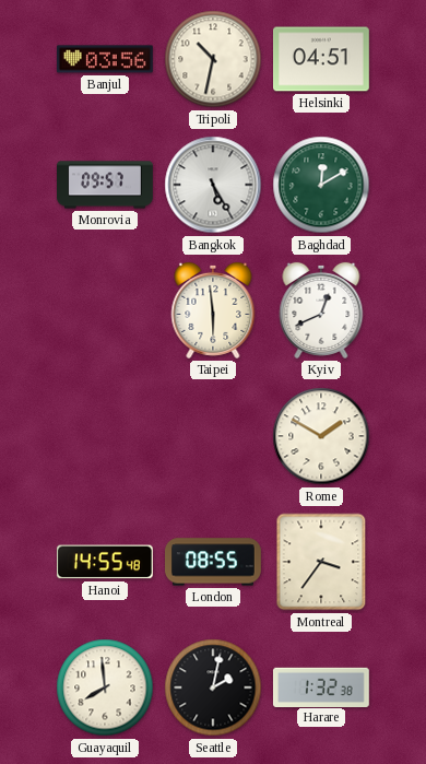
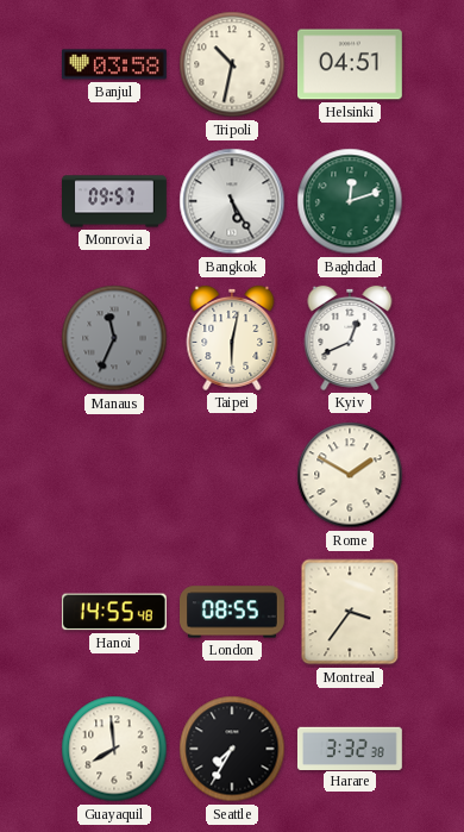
Banjul: 03:56 -> 03:58 (114, 64)
Baghdad: 12:10 -> 12:12 (350, 201)
Manaus: none -> 11:34 (114, 338)
Taipei: 5:59 -> 6:02 (232, 338)
Seattle: 2:02 -> 7:35 (232, 749)
Harare: 1:32 -> 3:32 (350, 747)
